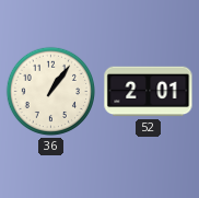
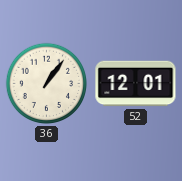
52: 2:01 -> 12:01 (136, 84)
